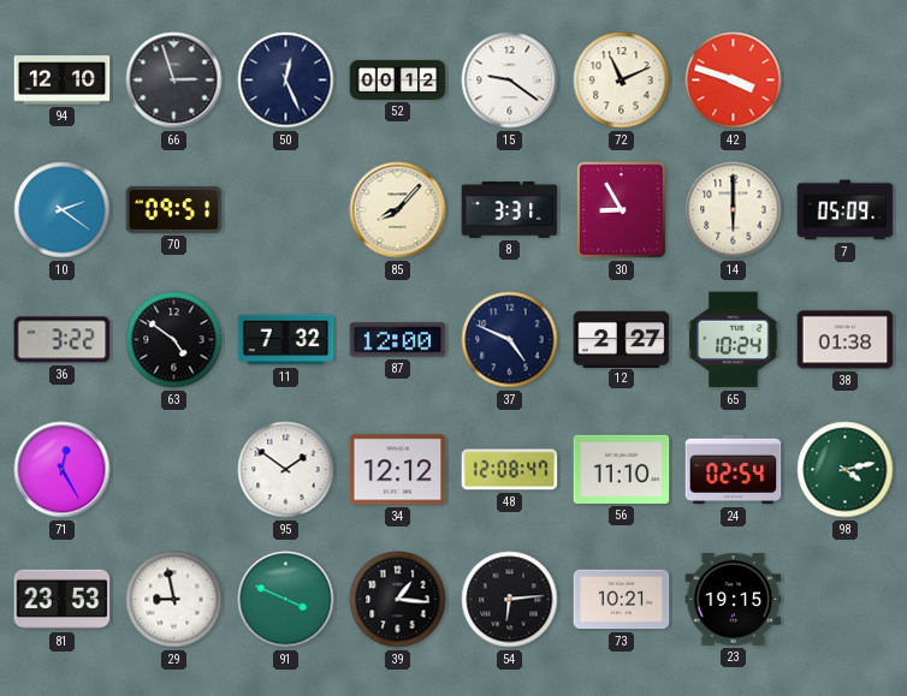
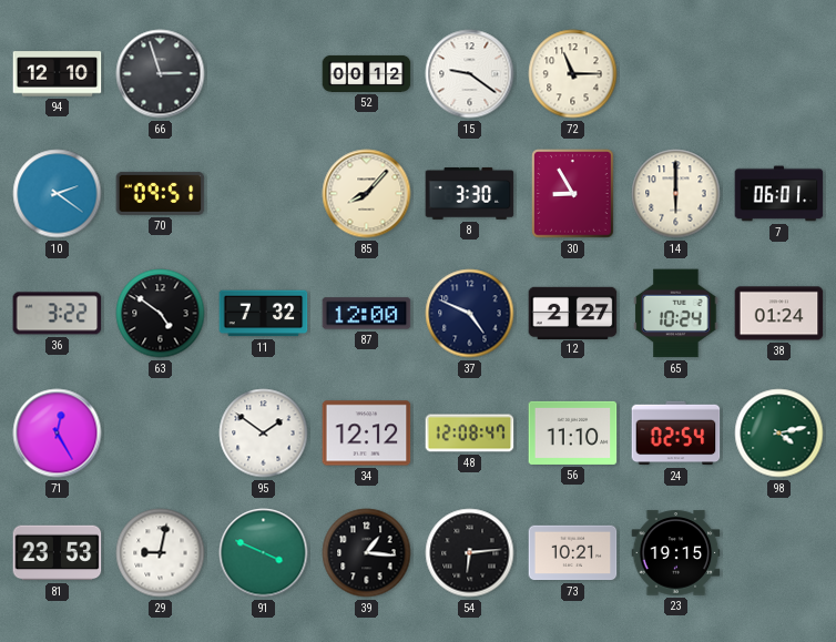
50: 12:26 -> none (286, 81)
72: 11:11 -> 11:15 (573, 74)
42: 3:48 -> none (734, 81)
8: 3:31 -> 3:30 (470, 193)
7: 05:09 -> 06:01 (779, 194)
38: 01:38 -> 01:24 (779, 314)
29: 8:58 -> 9:02 (161, 553)
